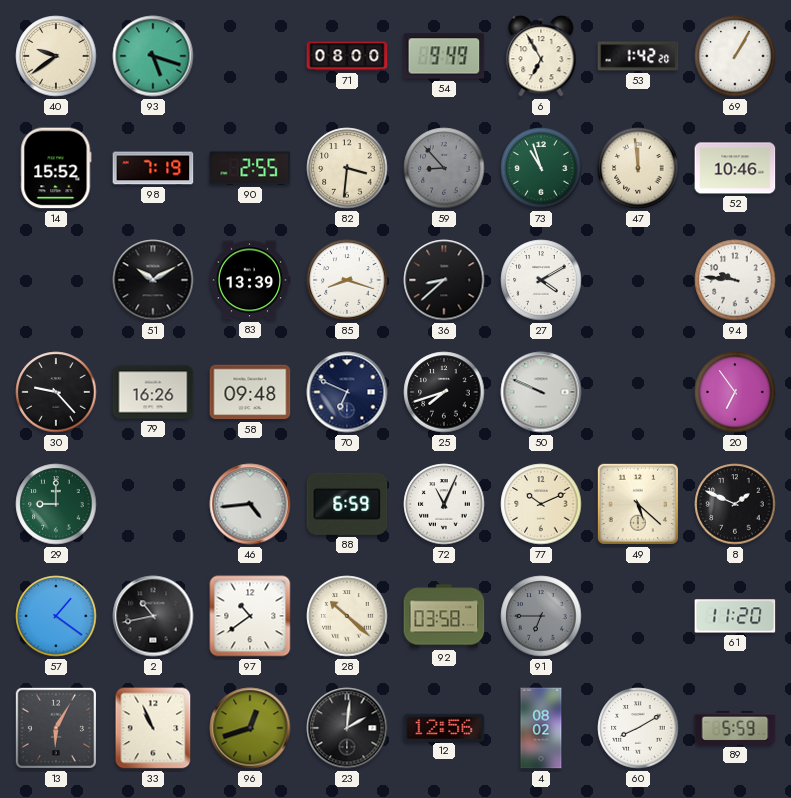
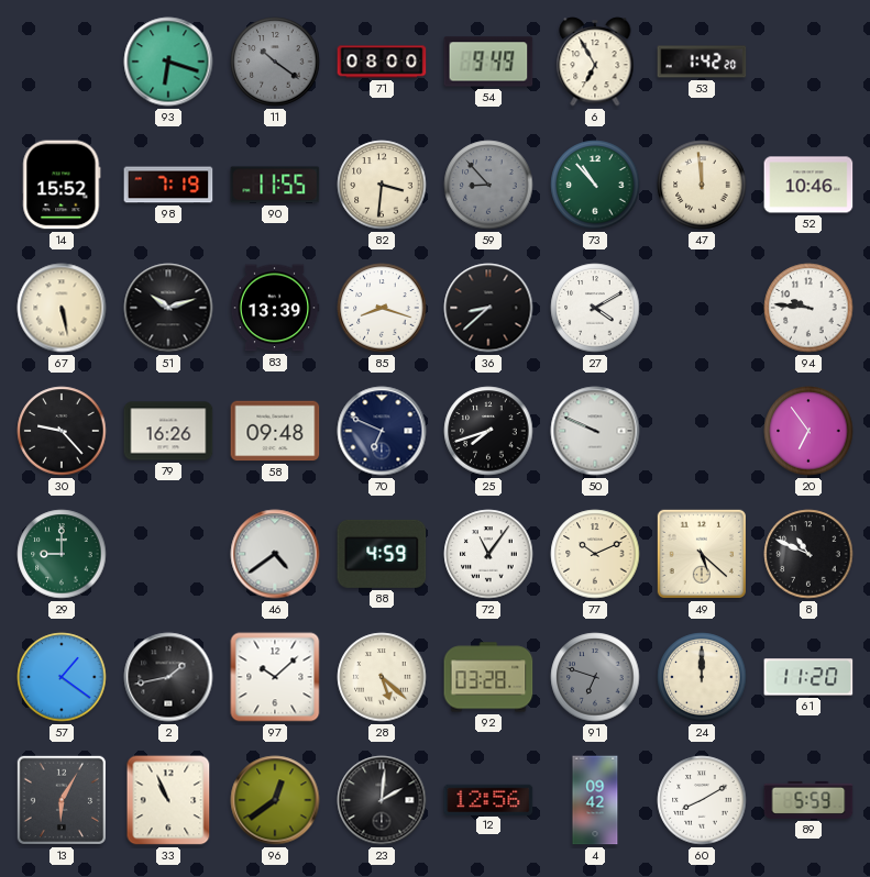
40: 9:39 -> none (56, 56)
93: 5:18 -> 6:18 (168, 62)
11: none -> 10:21 (275, 62)
69: 1:05 -> none (735, 56)
90: 2:55 -> 11:55 (275, 185)
73: 10:57 -> 10:53 (595, 185)
67: none -> 5:28 (62, 308)
51: 10:10 -> 10:12 (168, 308)
46: 4:44 -> 4:39 (275, 554)
88: 6:59 -> 4:59 (382, 554)
72: 11:04 -> 11:06 (488, 554)
8: 1:49 -> 10:49 (808, 554)
2: 10:43 -> 1:43 (168, 677)
97: 10:39 -> 10:08 (275, 677)
28: 10:22 -> 5:22 (382, 677)
92: 03:58 -> 03:28 (488, 677)
91: 6:45 -> 6:48 (595, 677)
24: none -> 12:00 (702, 677)
96: 12:42 -> 12:39 (275, 800)
4: 08:02 -> 09:42 (595, 800)
